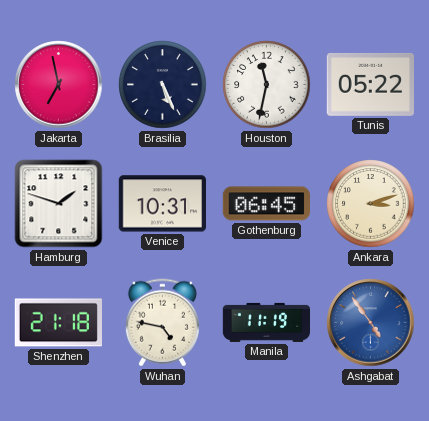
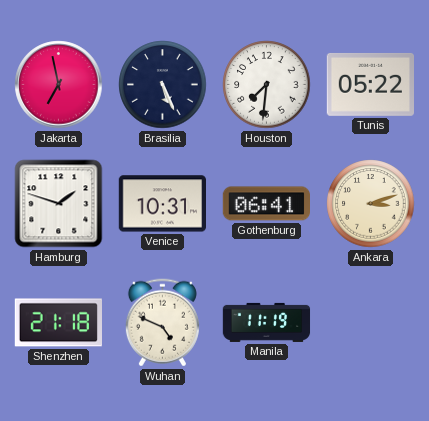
Houston: 11:32 -> 7:31 (267, 85)
Gothenburg: 06:45 -> 06:41 (266, 204)
Wuhan: 4:47 -> 4:49 (162, 323)
Ashgabat: 4:54 -> none (371, 323)
